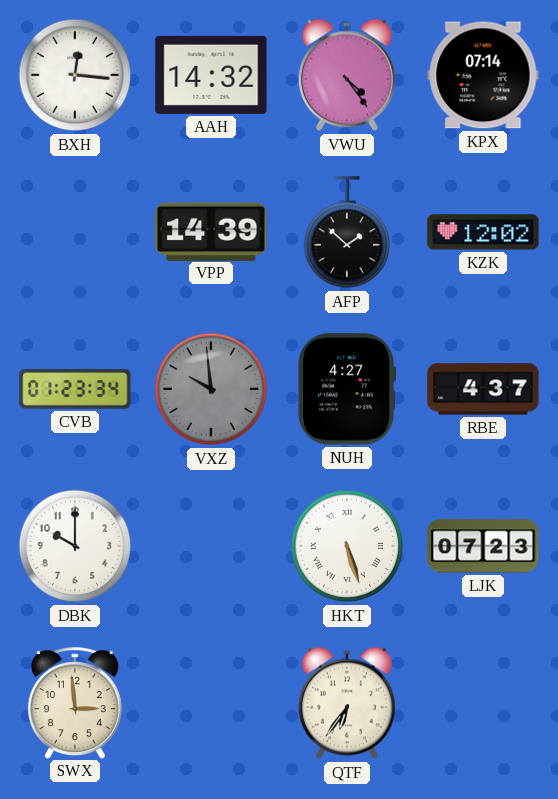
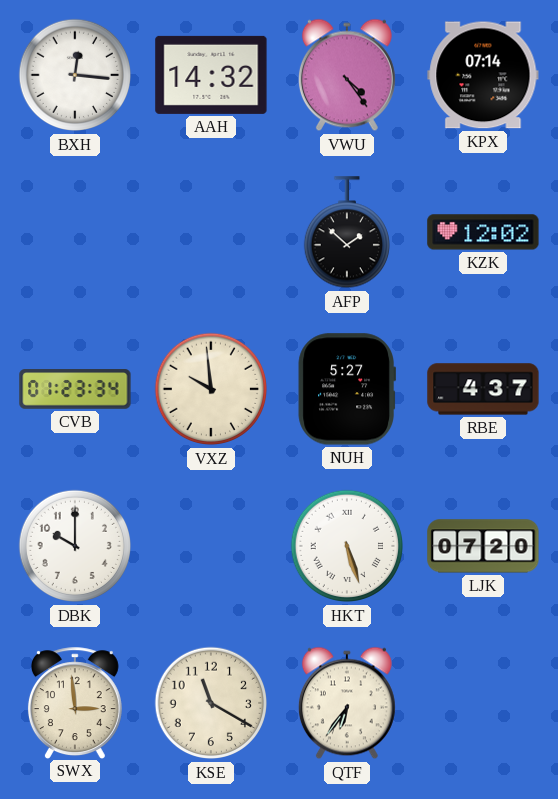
VPP: 14:39 -> none (211, 231)
VXZ dial: grey -> cream (211, 389)
NUH: 4:27 -> 5:27 (346, 389)
LJK: 07:23 -> 07:20 (483, 546)
KSE: none -> 11:20 (211, 703)
